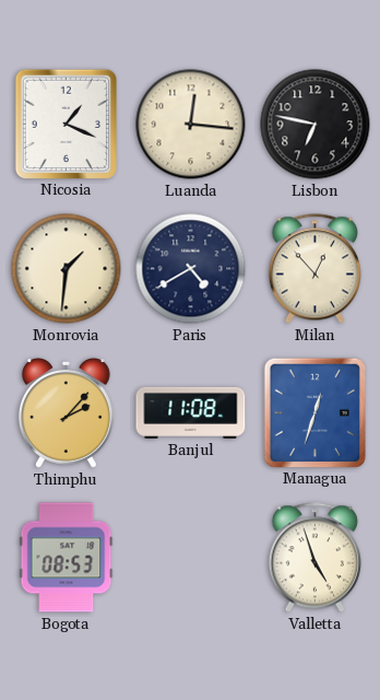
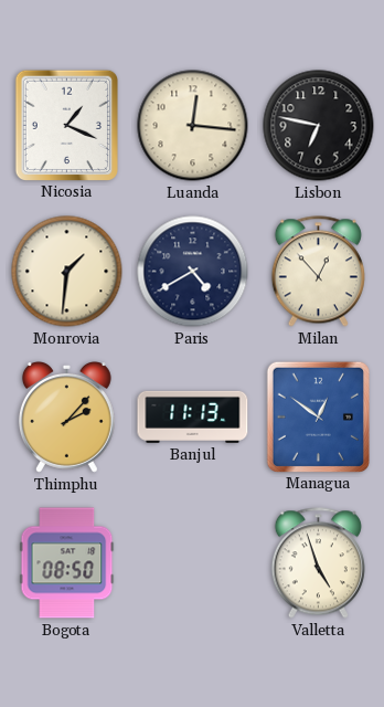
Banjul: 11:08 -> 11:13 (193, 416)
Managua: 12:33 -> 12:51 (318, 416)
Bogota: 08:53 -> 08:50 (67, 563)
